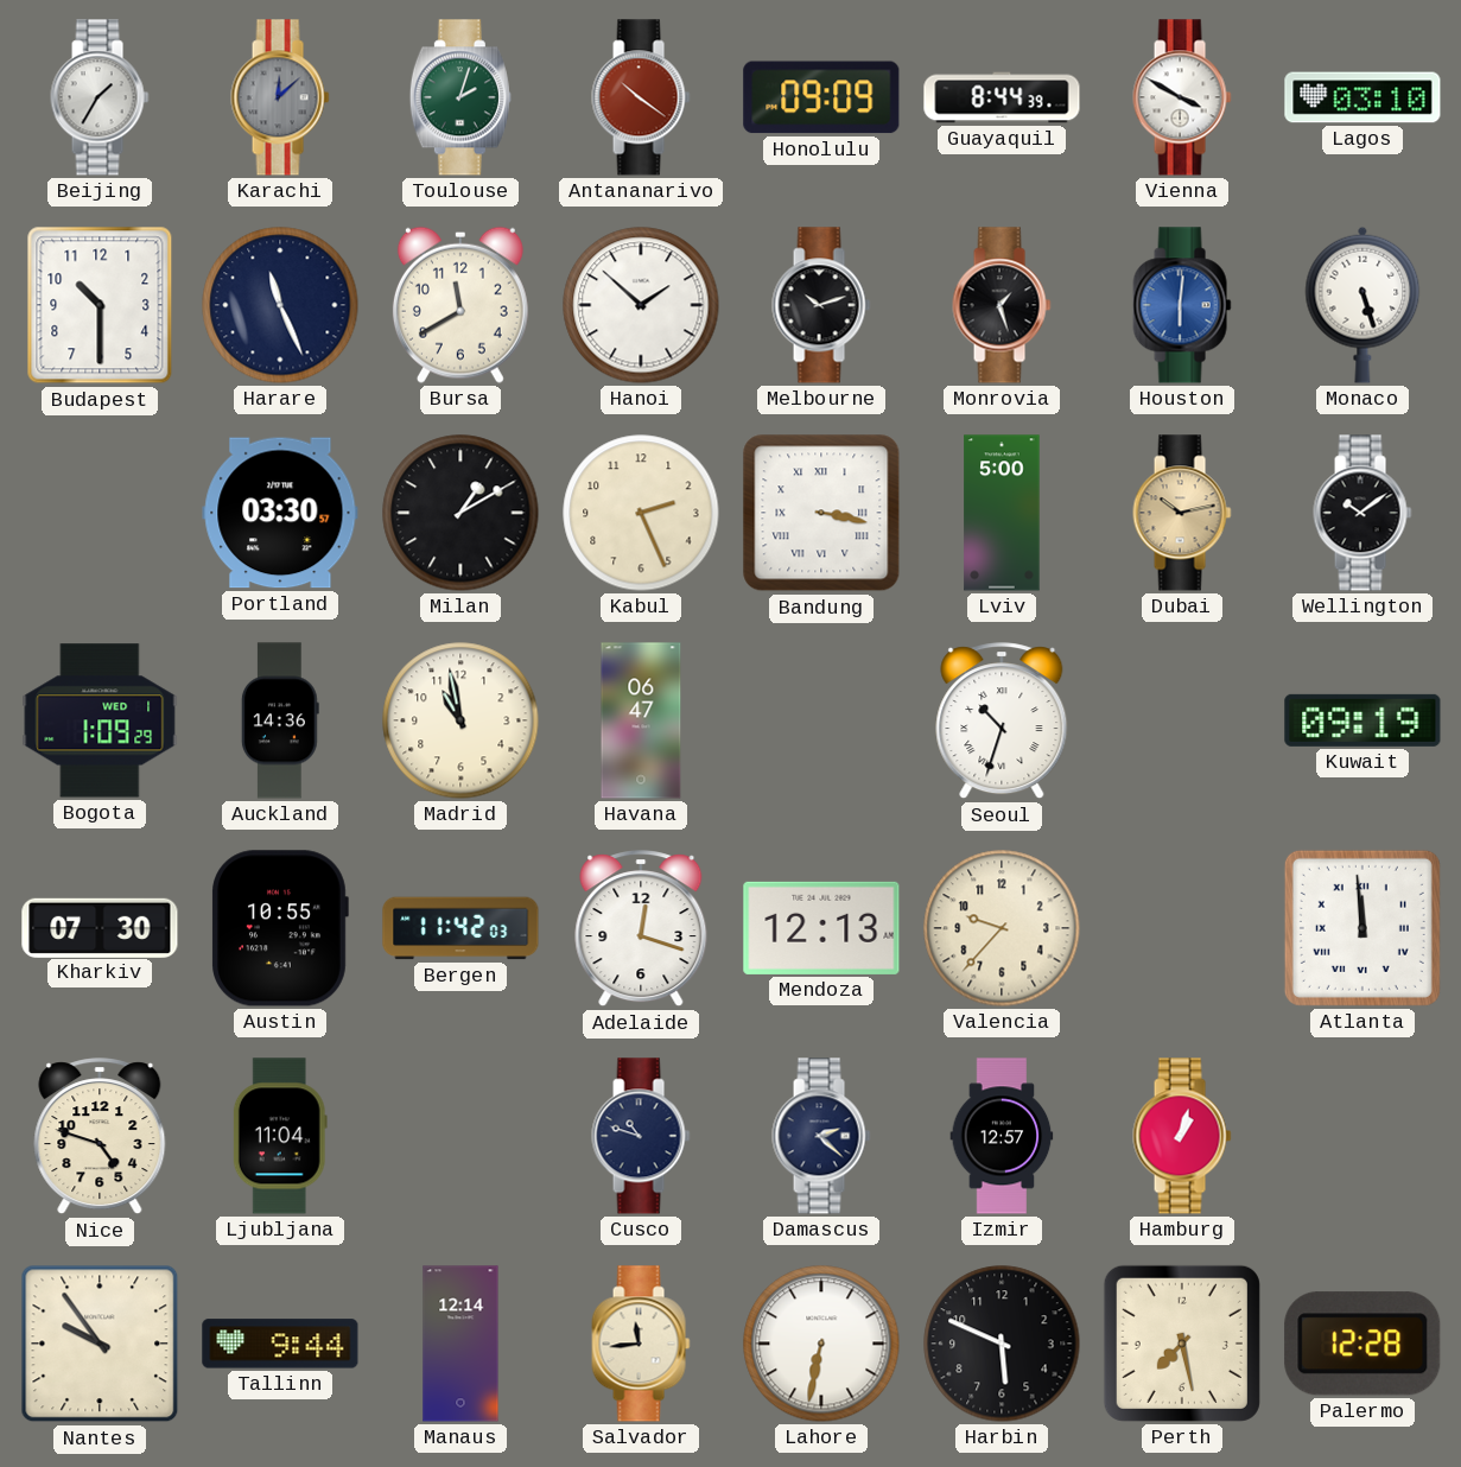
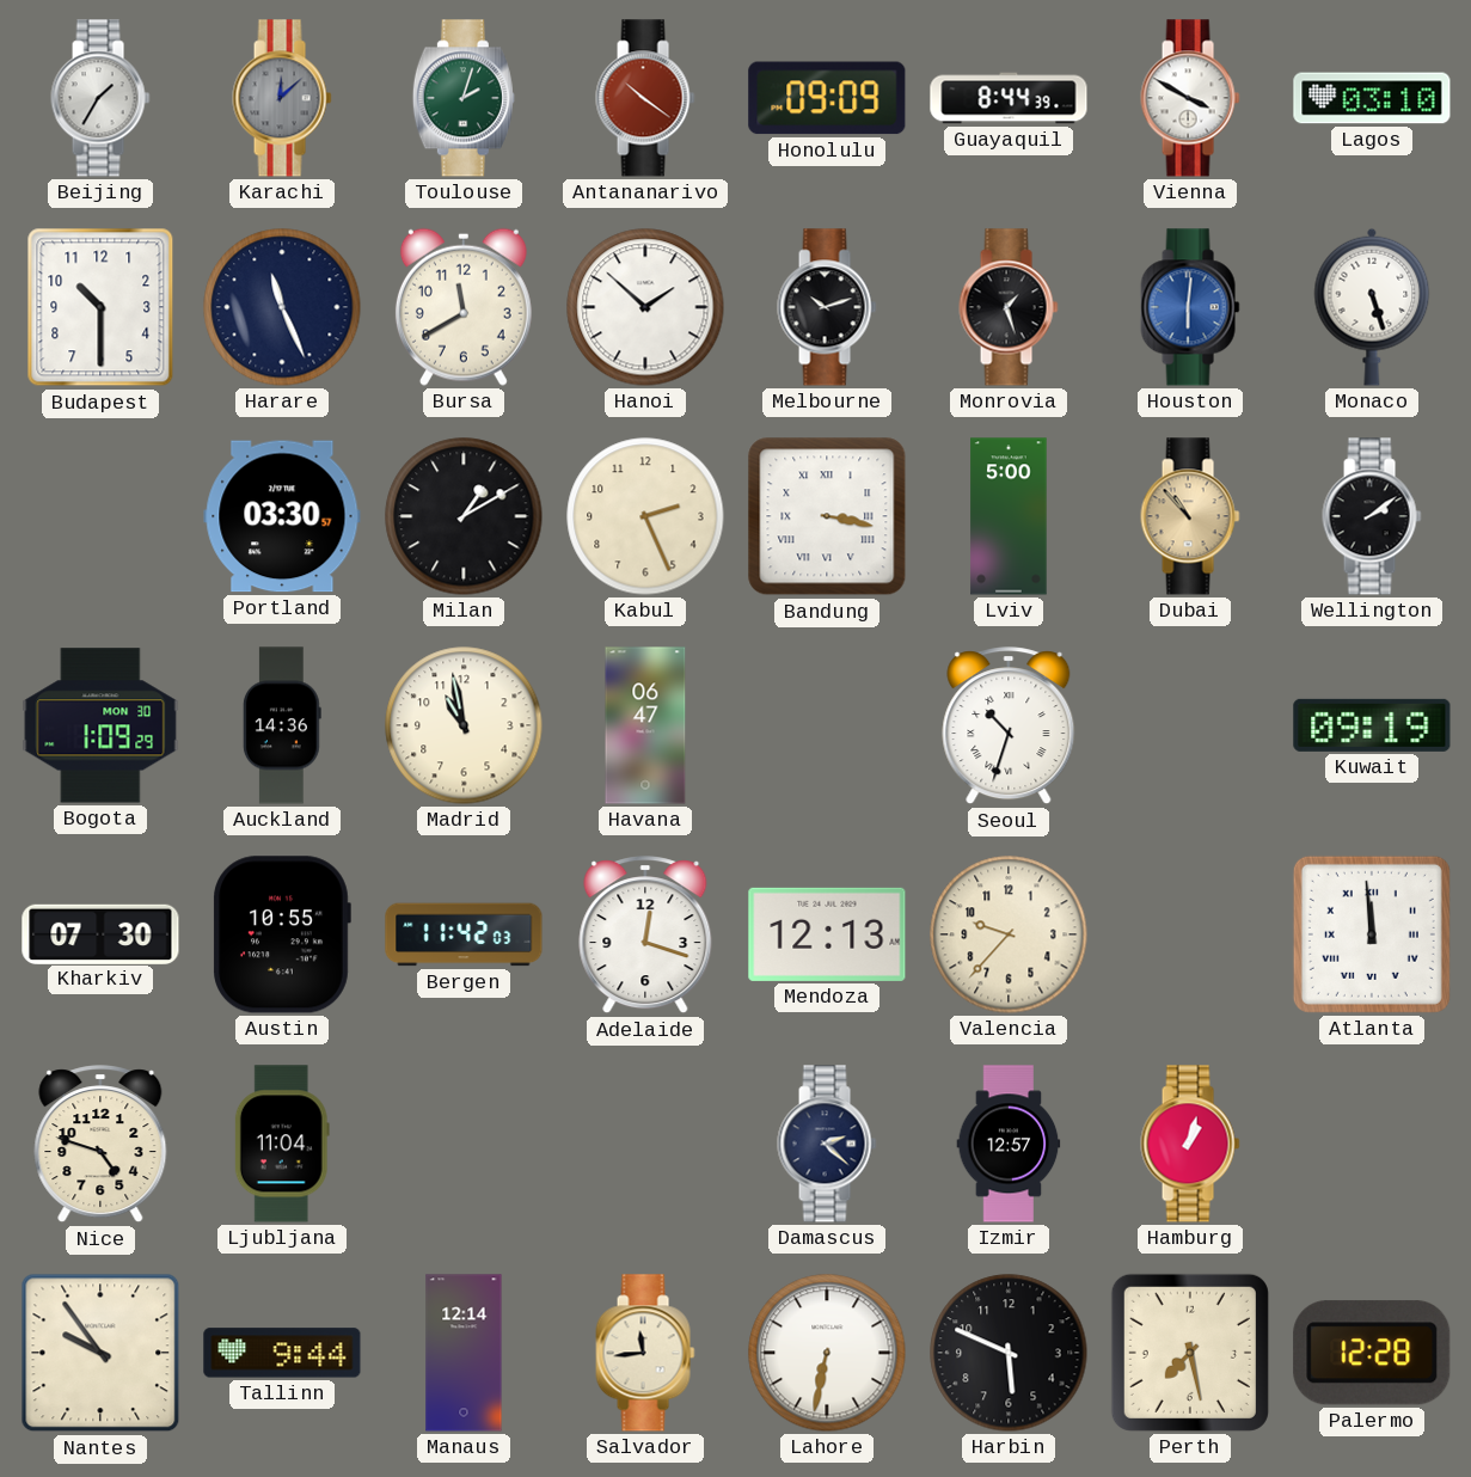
Dubai: 10:13 -> 10:53 (1190, 516)
Wellington: 10:09 -> 2:09 (1372, 516)
Bogota date: WED 1 -> MON 30 (100, 725)
Cusco: 10:48 -> none (641, 1136)
